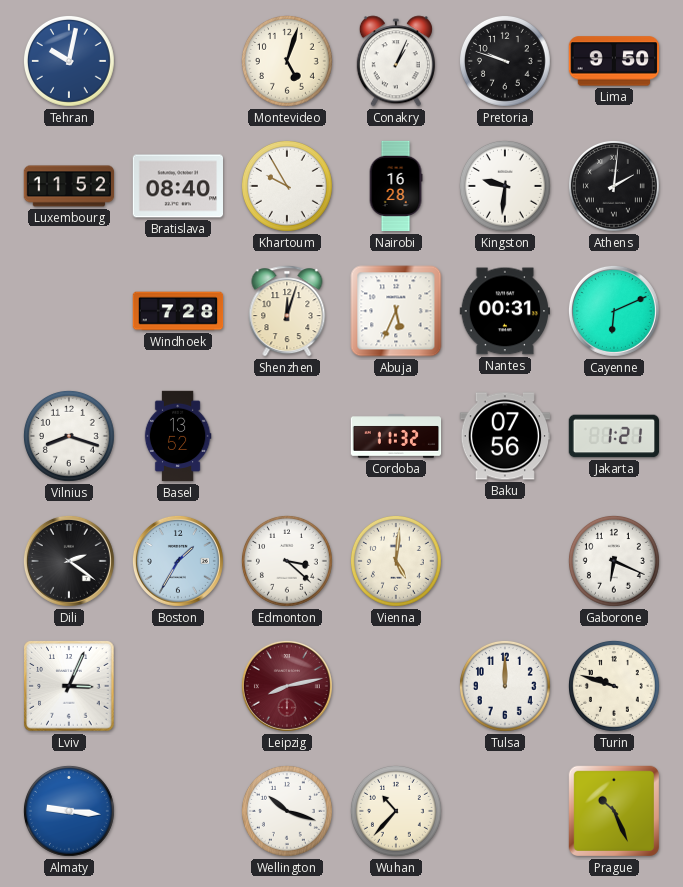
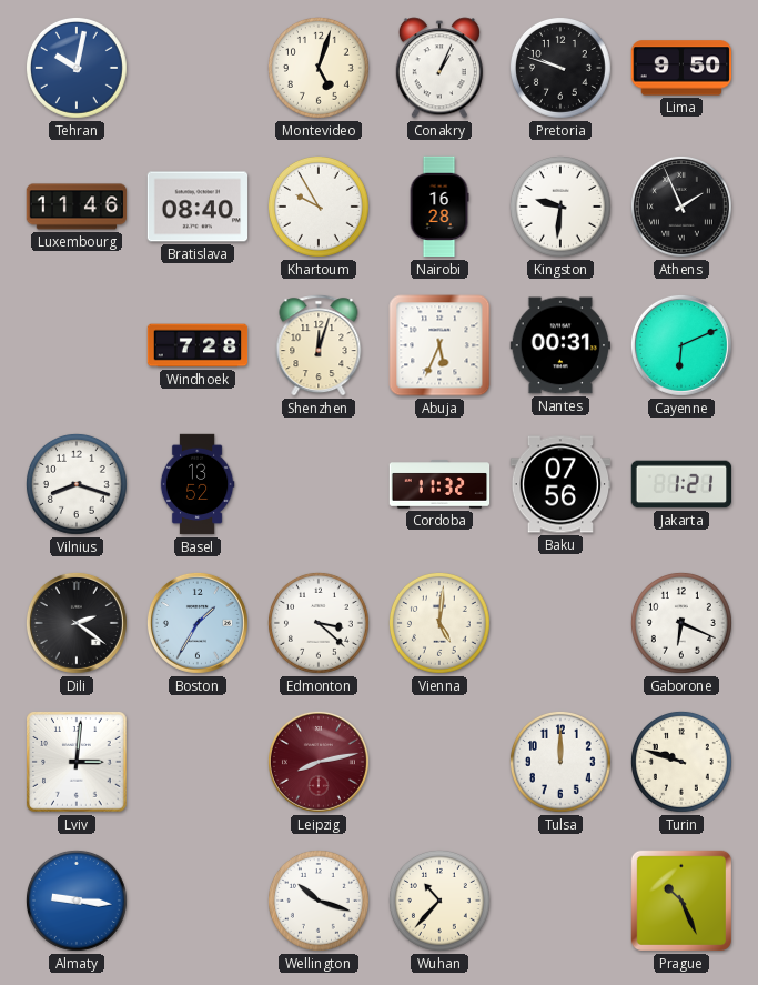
Luxembourg: 11:52 -> 11:46 (77, 207)
Athens: 2:01 -> 1:56 (681, 207)
Lviv: 3:04 -> 3:01 (77, 762)
